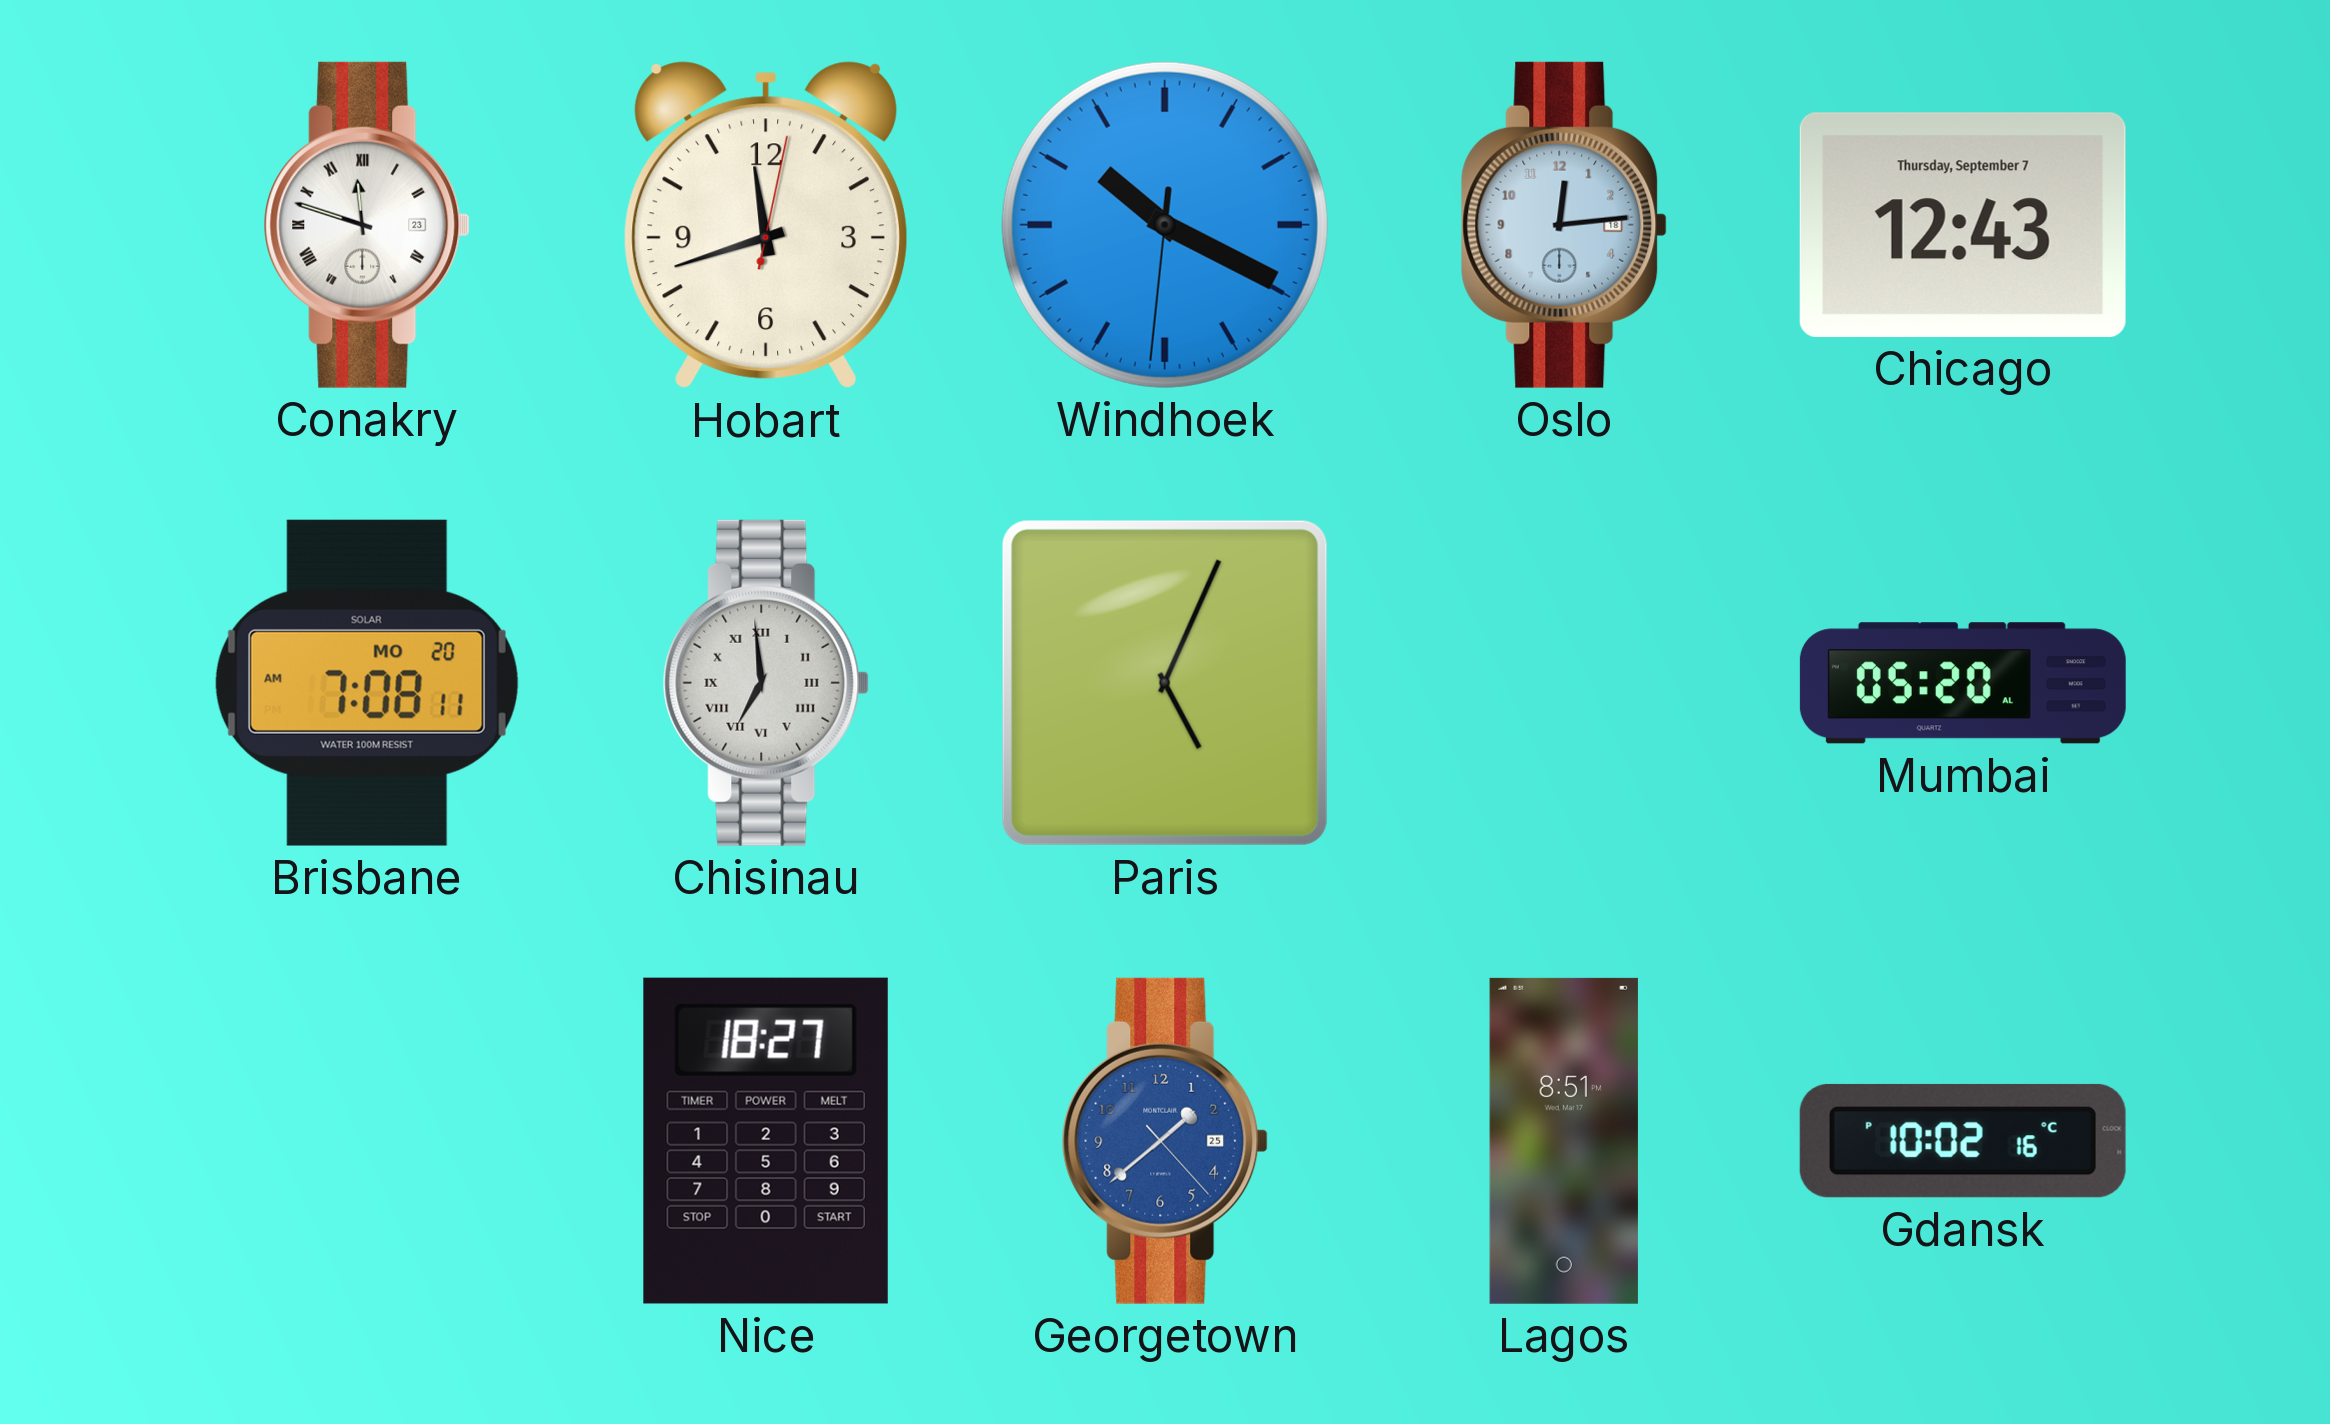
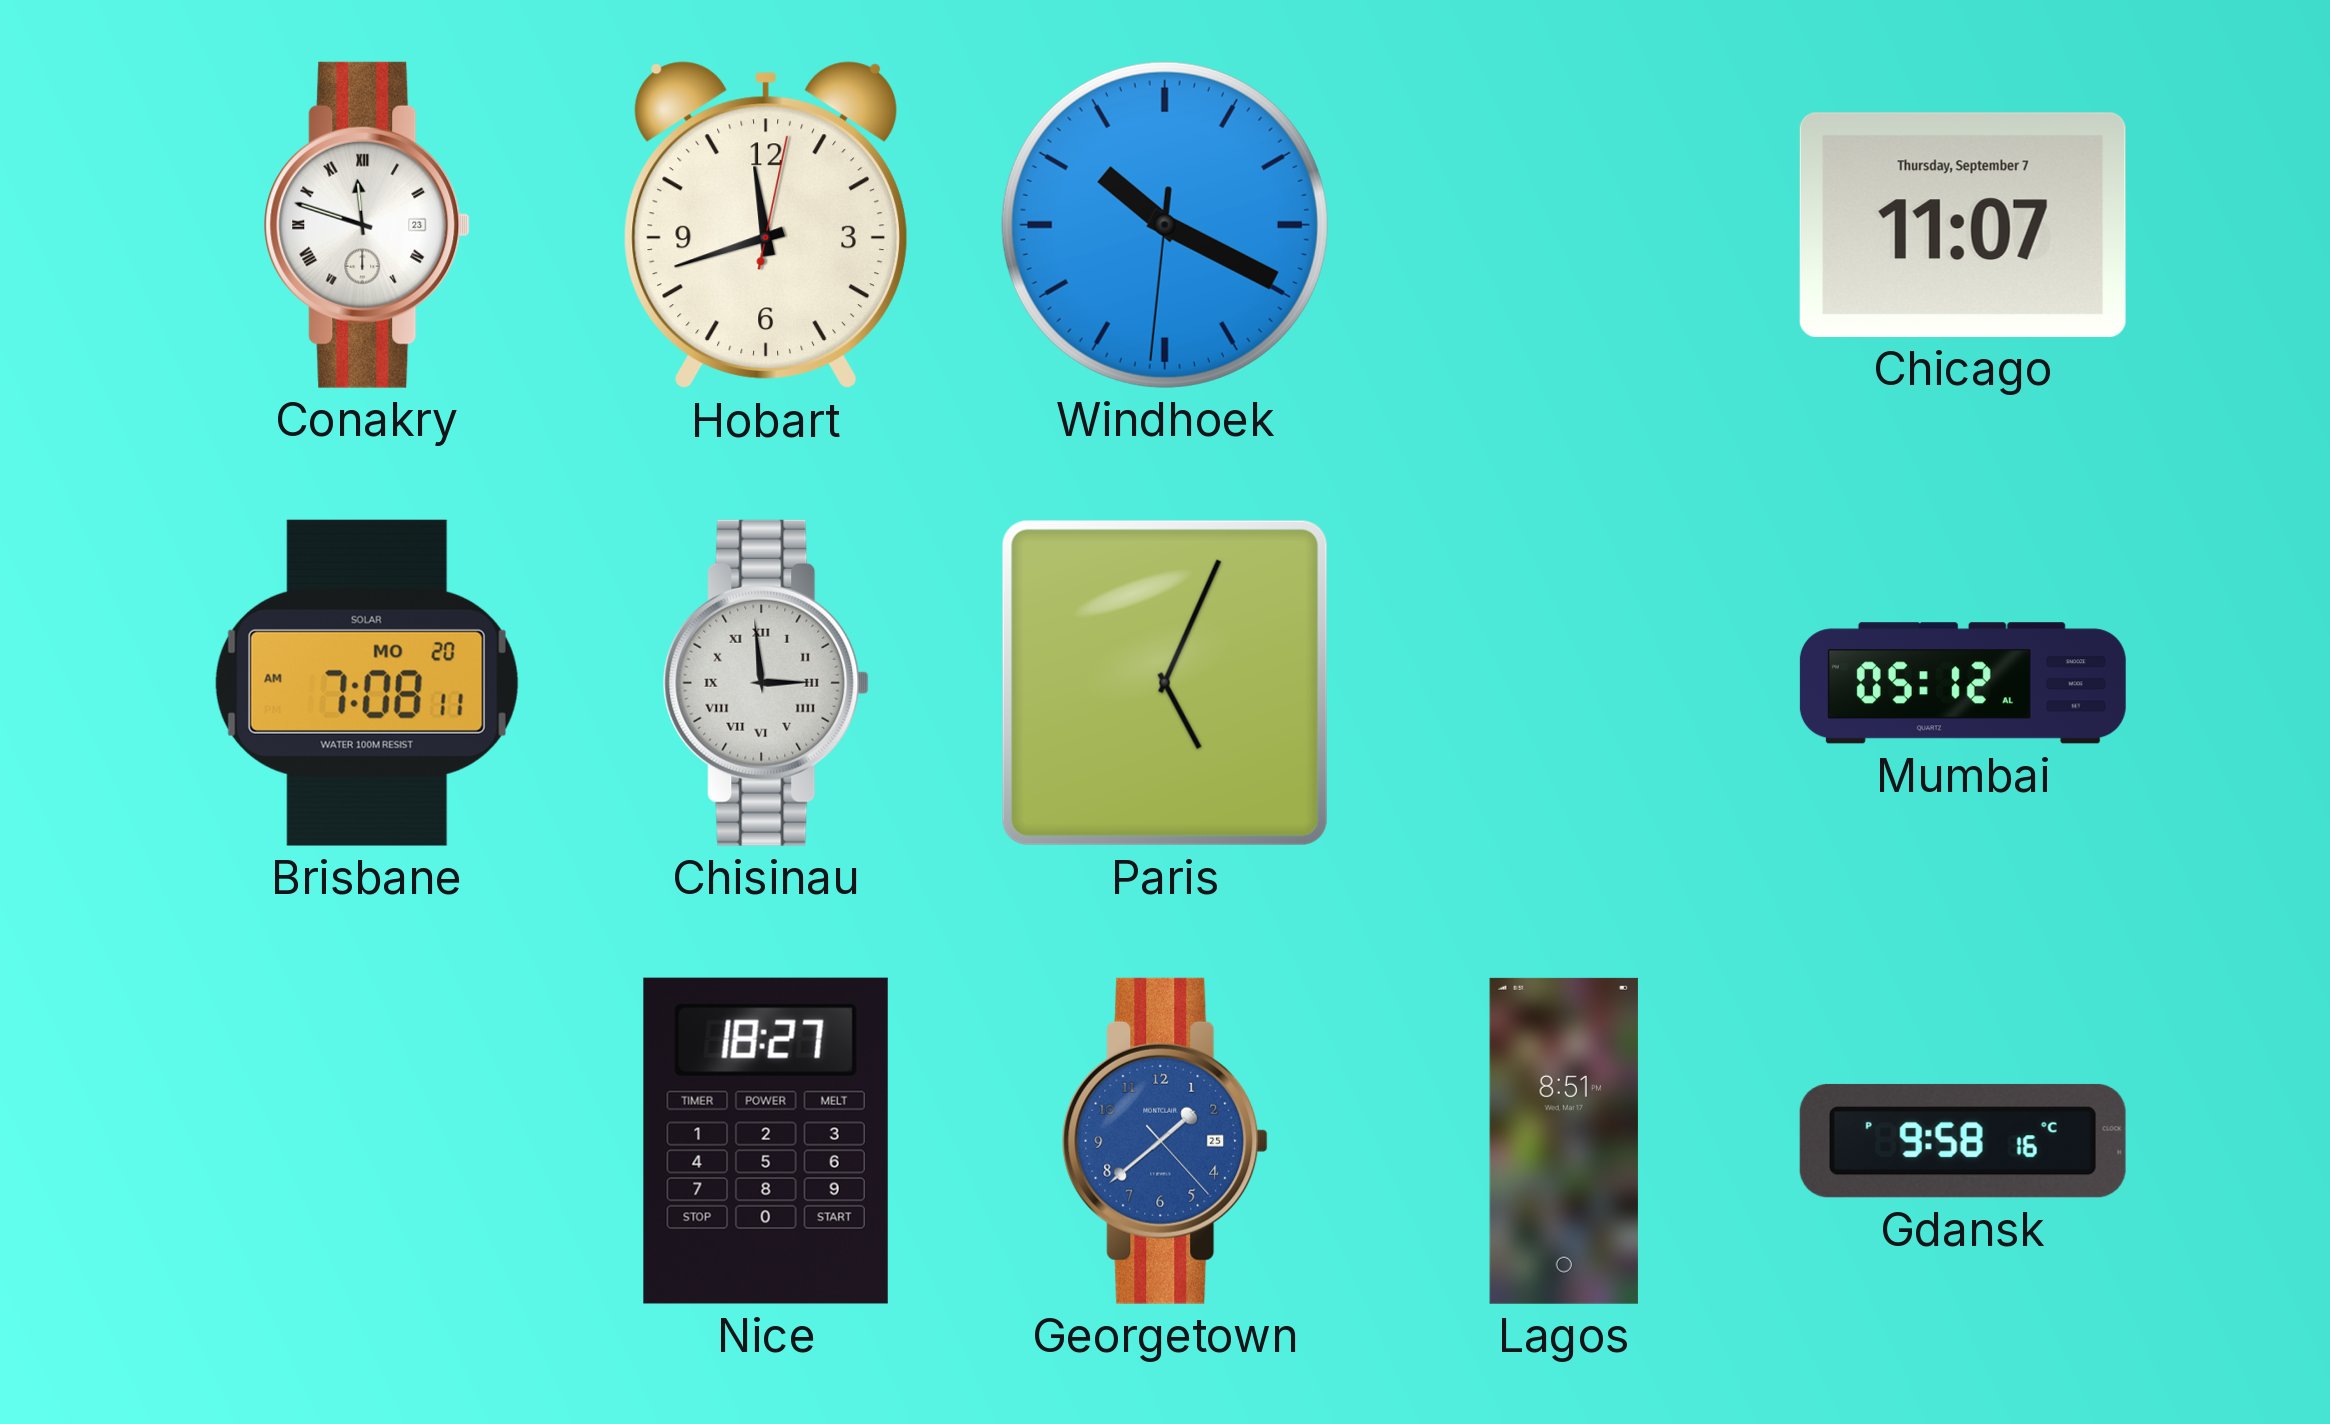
Oslo: 12:14 -> none (1564, 225)
Chicago: 12:43 -> 11:07 (1963, 225)
Chisinau: 6:59 -> 2:59 (766, 683)
Mumbai: 05:20 -> 05:12 (1963, 683)
Gdansk: 10:02 -> 9:58 (1963, 1141)
